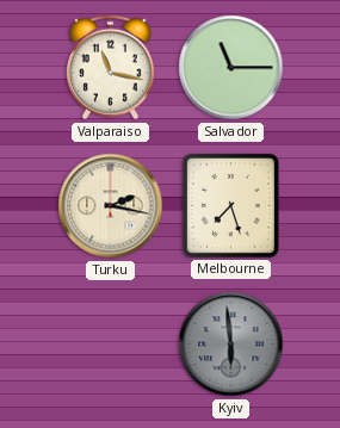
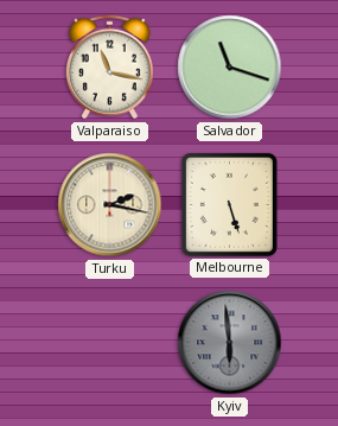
Salvador: 11:15 -> 11:18 (230, 68)
Melbourne: 7:27 -> 5:27 (229, 204)
